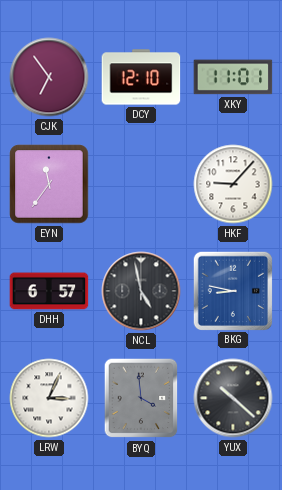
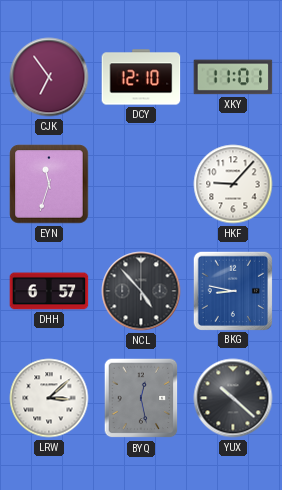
EYN: 11:36 -> 11:33 (49, 184)
NCL: 4:58 -> 4:53 (141, 291)
LRW: 3:04 -> 3:08 (49, 398)
BYQ: 3:59 -> 12:28 (141, 398)
